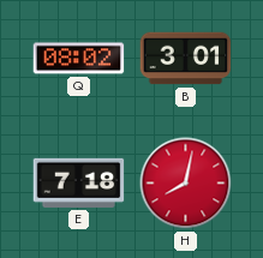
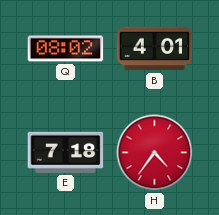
B: 3:01 -> 4:01 (155, 49)
H: 8:02 -> 4:36 (155, 153)
